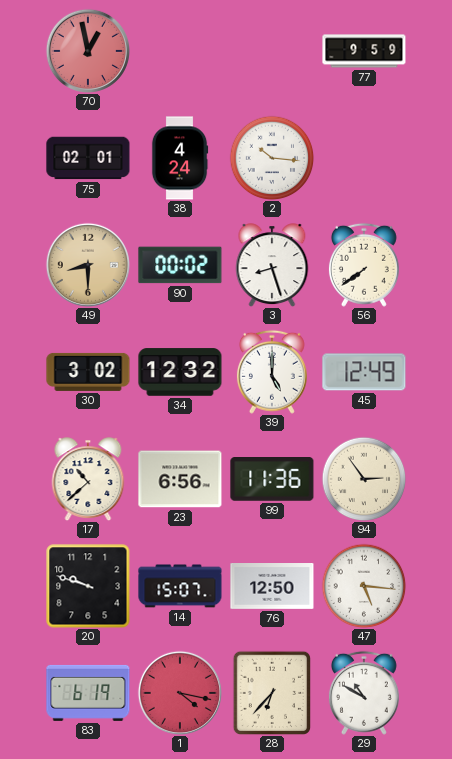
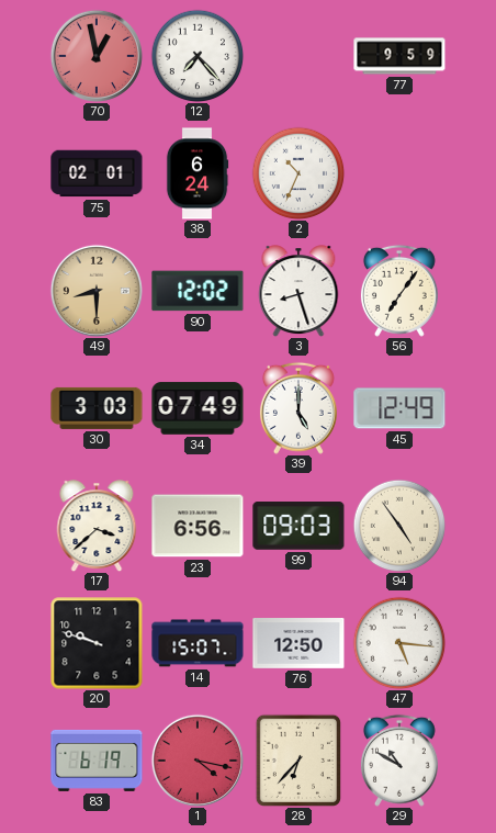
12: none -> 7:23 (198, 56)
38: 4:24 -> 6:24 (198, 173)
2: 10:16 -> 10:34 (298, 173)
90: 00:02 -> 12:02 (198, 291)
56: 7:39 -> 7:06 (399, 291)
30: 3:02 -> 3:03 (97, 408)
34: 12:32 -> 07:49 (198, 408)
17: 10:38 -> 3:38 (97, 526)
99: 11:36 -> 09:03 (298, 527)
94: 2:54 -> 4:54 (399, 526)
